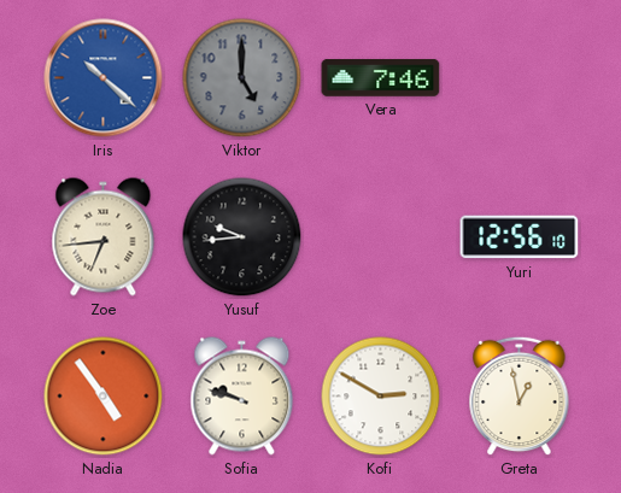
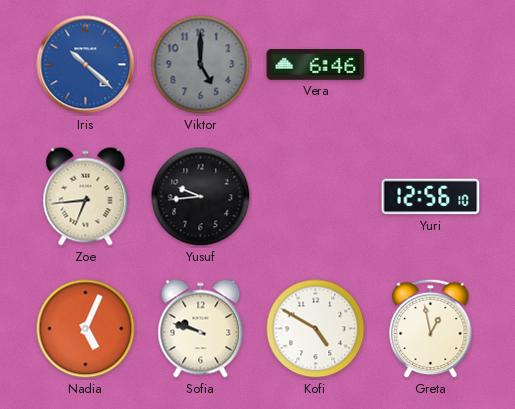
Vera: 7:46 -> 6:46 (316, 65)
Nadia: 4:54 -> 5:04 (86, 329)
Kofi: 2:50 -> 4:50 (316, 329)
